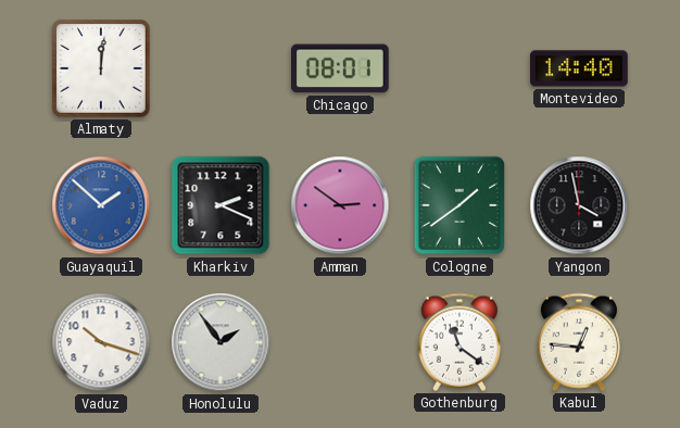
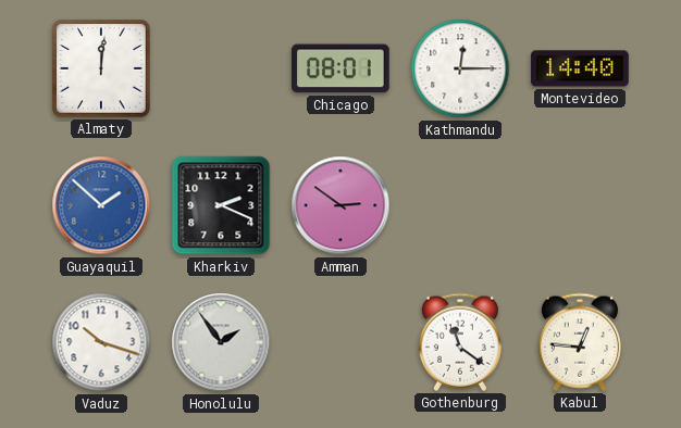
Kathmandu: none -> 12:15 (460, 68)
Cologne: 1:39 -> none (459, 205)
Yangon: 3:58 -> none (579, 205)
